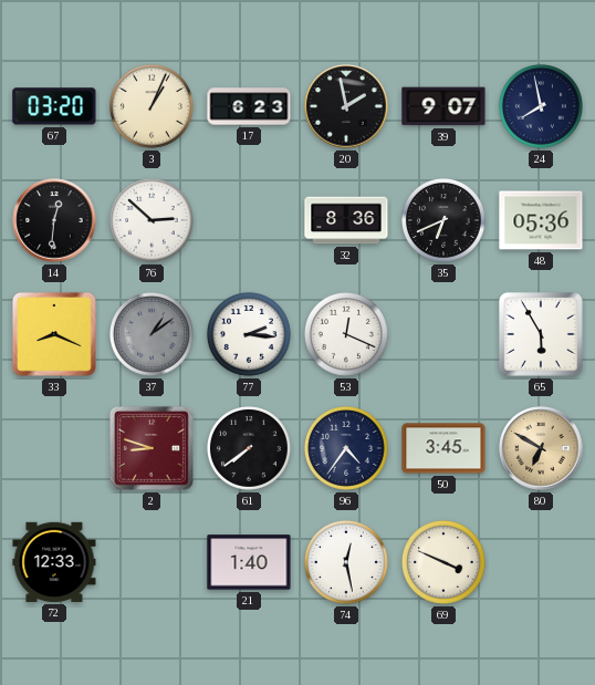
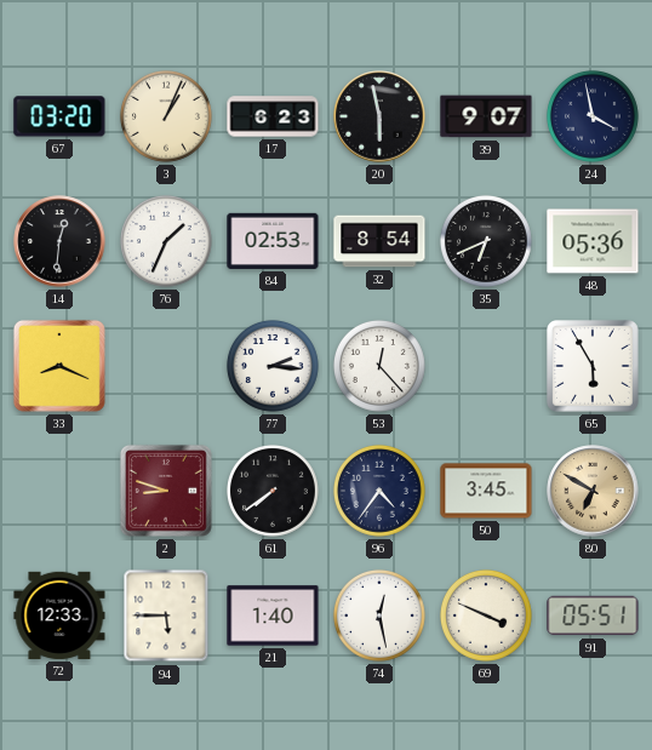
20: 1:58 -> 5:58 (379, 116)
24: 7:58 -> 3:58 (593, 116)
76: 2:52 -> 1:34 (166, 241)
84: none -> 02:53 (273, 241)
32: 8:36 -> 8:54 (379, 241)
37: 1:09 -> none (152, 334)
53: 12:19 -> 12:23 (379, 366)
94: none -> 5:45 (166, 616)
91: none -> 05:51 (593, 616)
